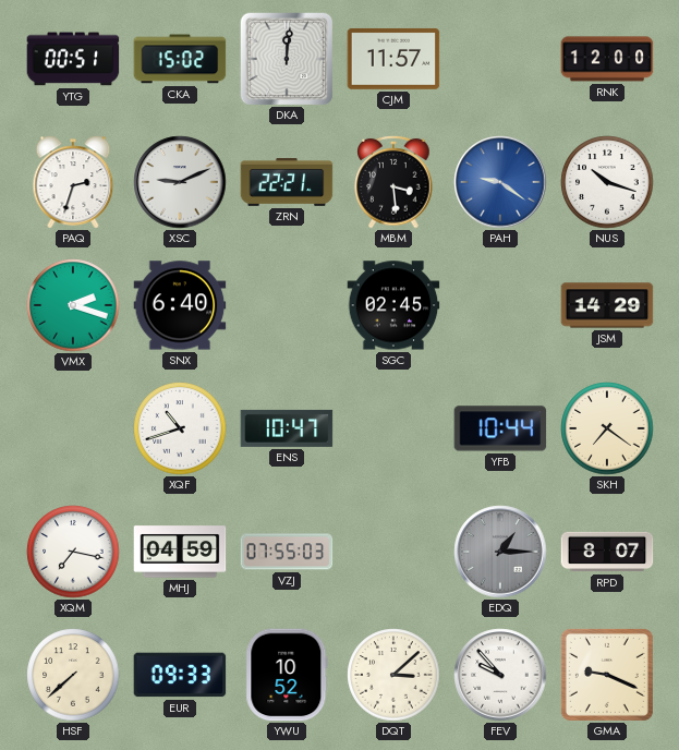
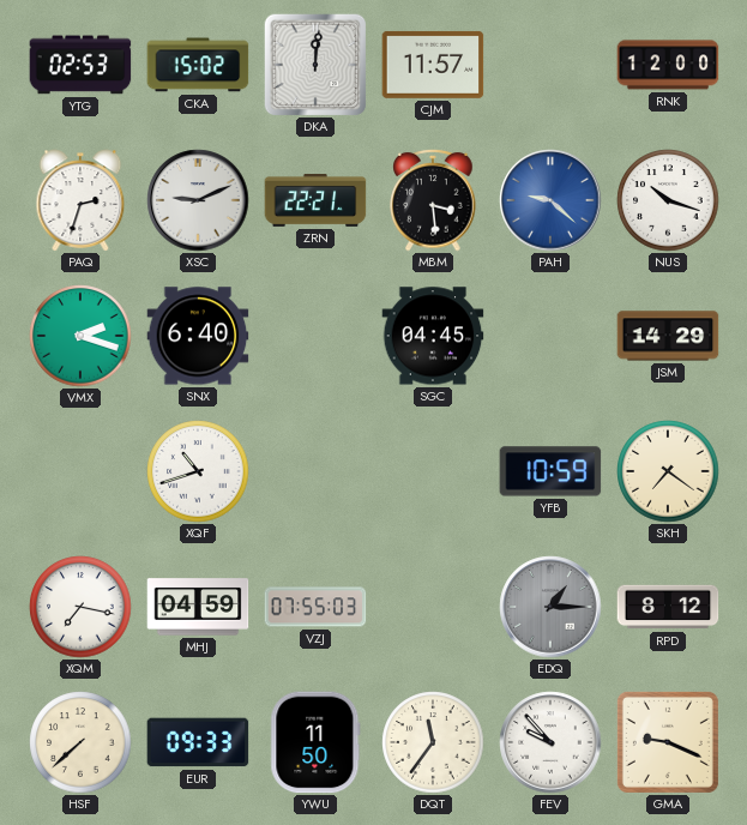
YTG: 00:51 -> 02:53 (80, 65)
PAH: 9:21 -> 9:22 (550, 200)
SGC: 02:45 -> 04:45 (433, 336)
ENS: 10:47 -> none (287, 428)
YFB: 10:44 -> 10:59 (550, 471)
RPD: 8:07 -> 8:12 (668, 607)
YWU: 10:52 -> 11:50 (315, 742)
DQT: 3:08 -> 11:36 (433, 742)
